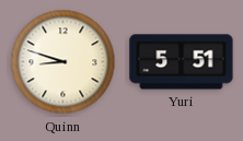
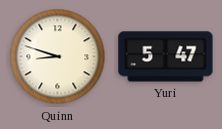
Yuri: 5:51 -> 5:47 (166, 57)
